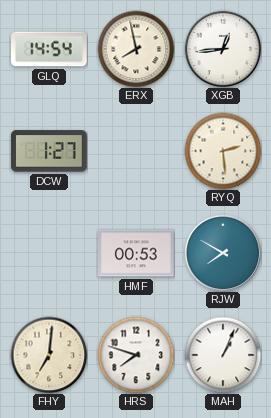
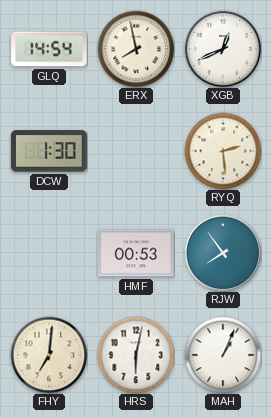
XGB: 12:44 -> 12:41 (223, 49)
DCW: 1:27 -> 1:30 (49, 151)
RJW: 7:50 -> 7:54 (223, 253)
HRS: 7:48 -> 6:02 (136, 355)
